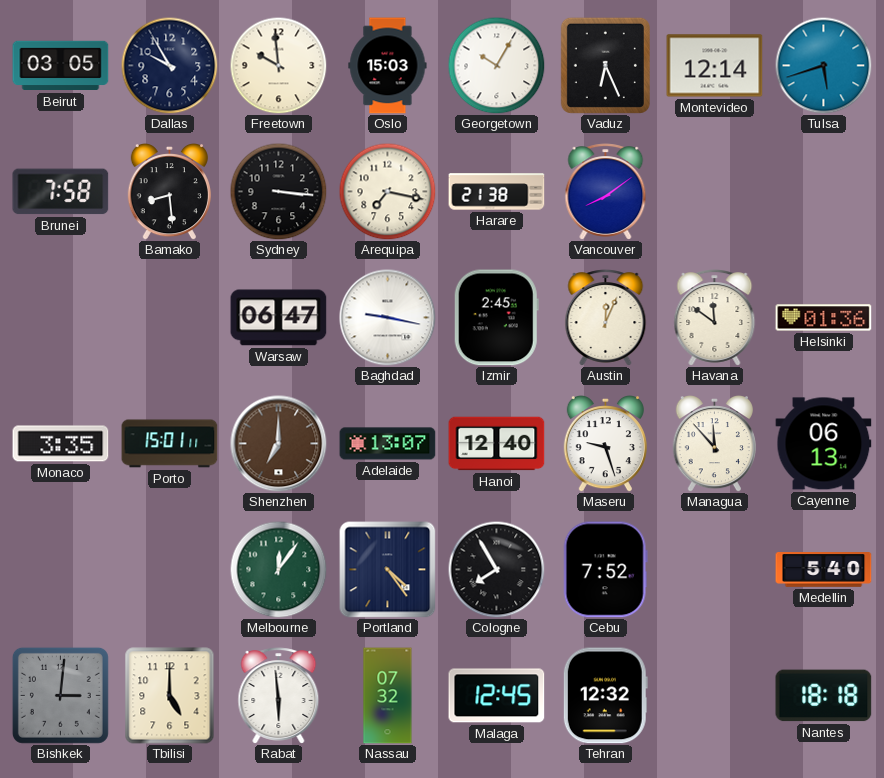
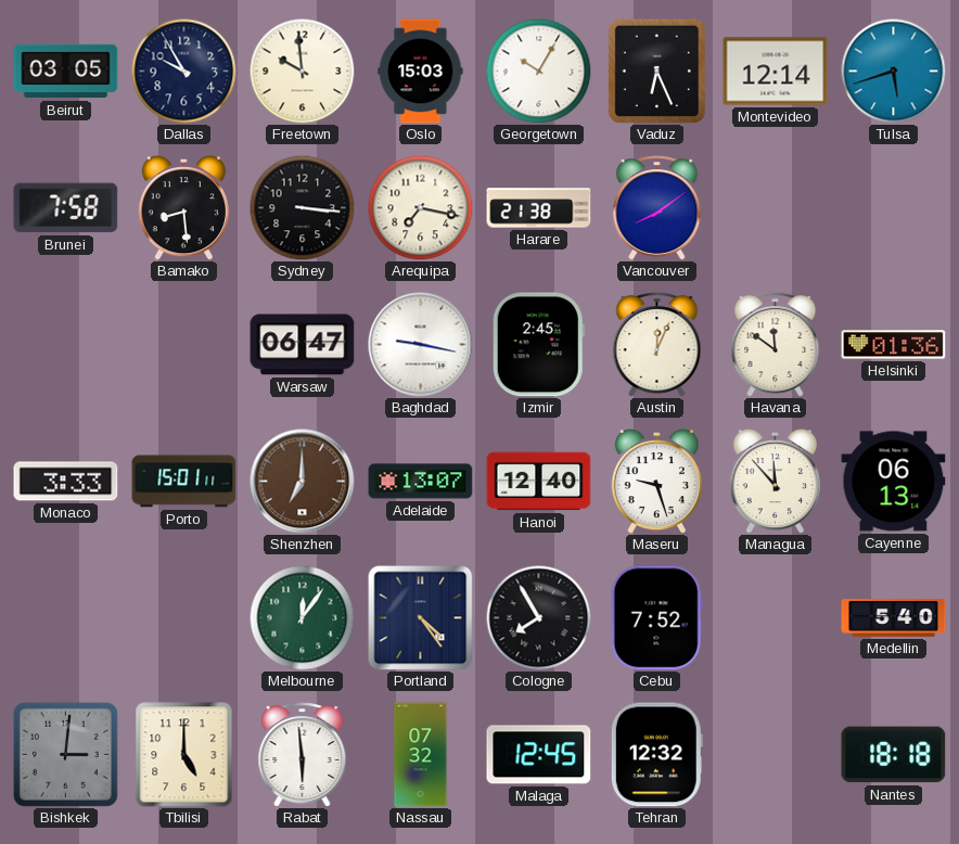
Monaco: 3:35 -> 3:33 (66, 482)
